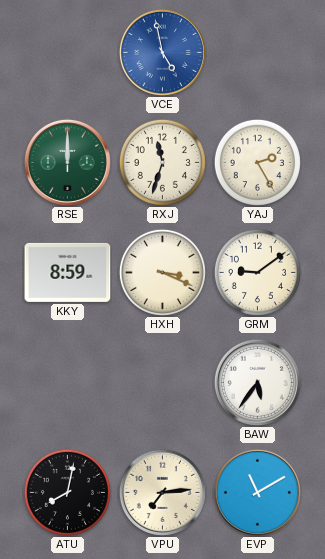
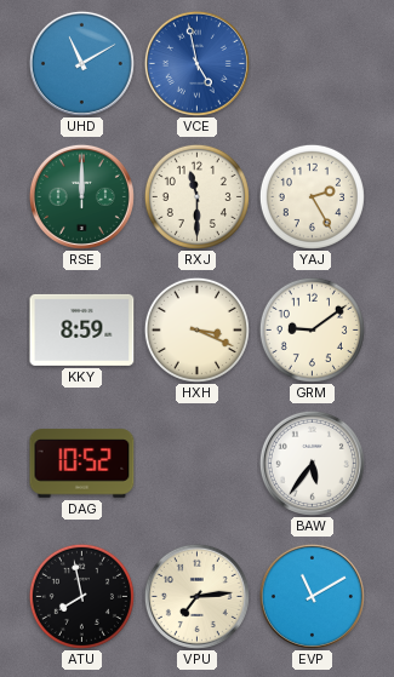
UHD: none -> 11:10 (81, 63)
RXJ: 11:33 -> 11:30 (196, 196)
DAG: none -> 10:52 (82, 464)
ATU: 8:02 -> 7:58 (81, 596)
